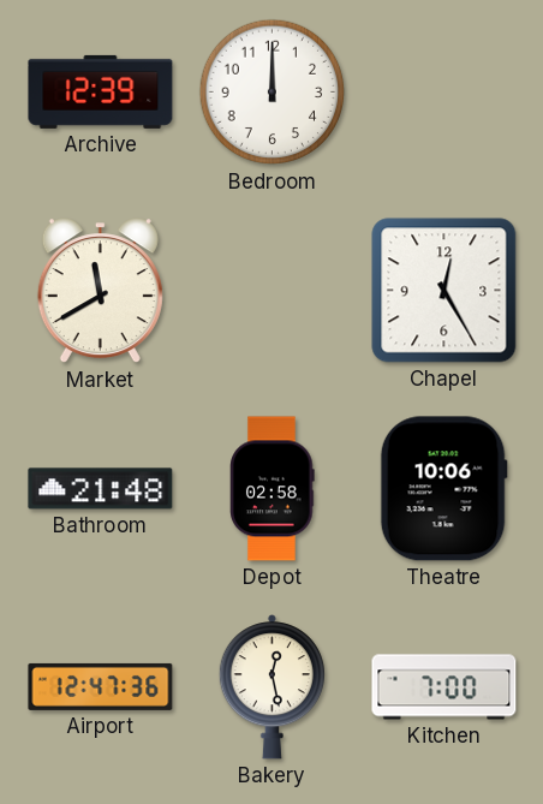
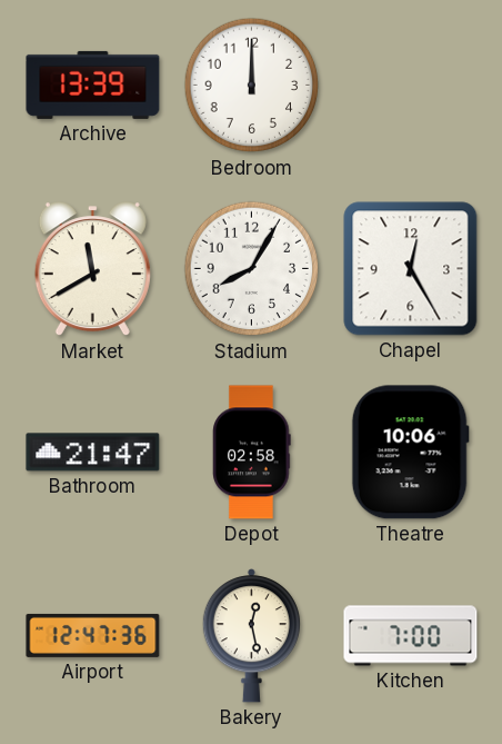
Archive: 12:39 -> 13:39 (93, 85)
Stadium: none -> 8:05 (252, 269)
Bathroom: 21:48 -> 21:47 (93, 453)
